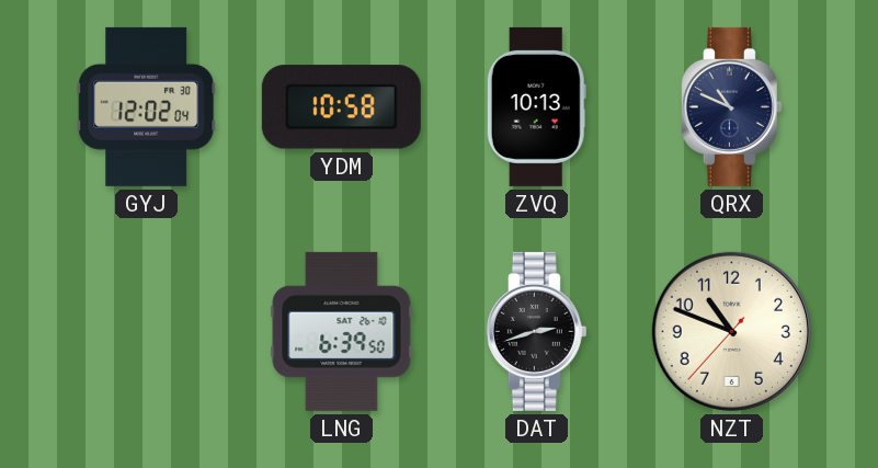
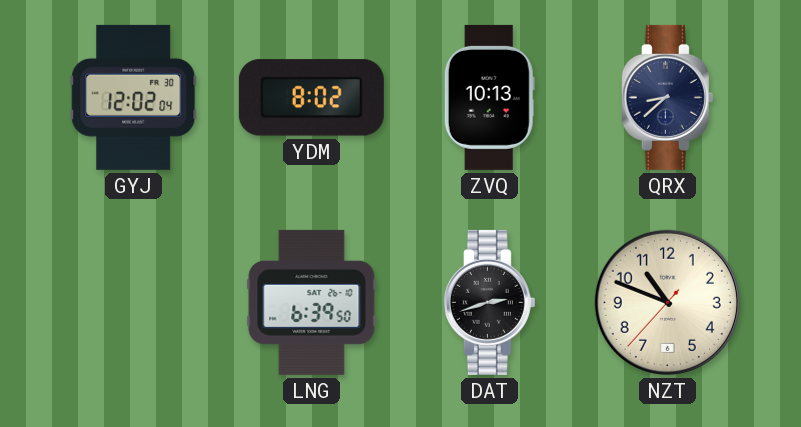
YDM: 10:58 -> 8:02 (311, 98)
QRX: 10:49 -> 8:38 (667, 97)
